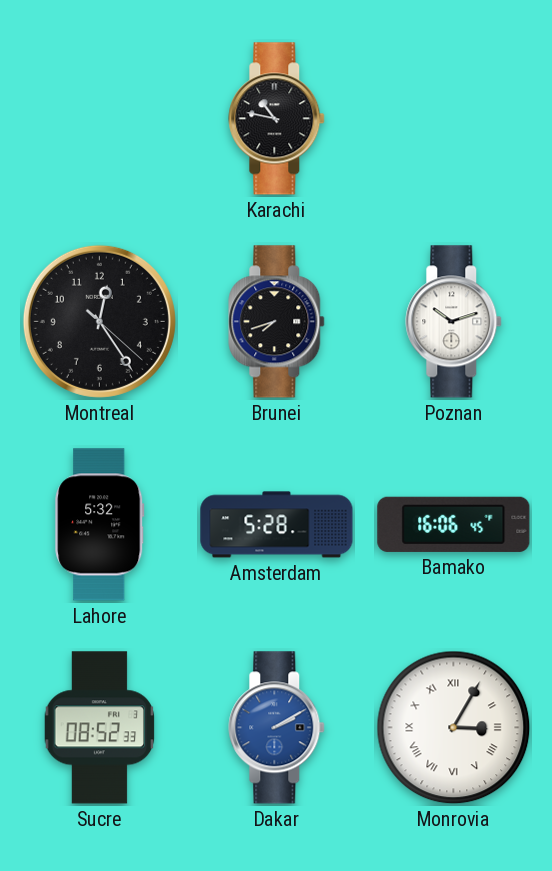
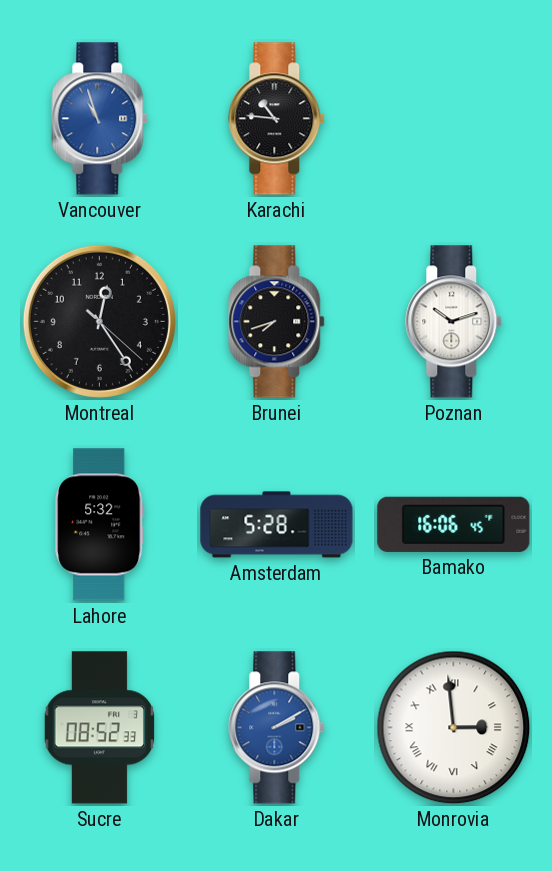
Vancouver: none -> 10:57 (100, 119)
Karachi: 10:47 -> 10:46 (277, 119)
Monrovia: 3:05 -> 2:59 (454, 728)
